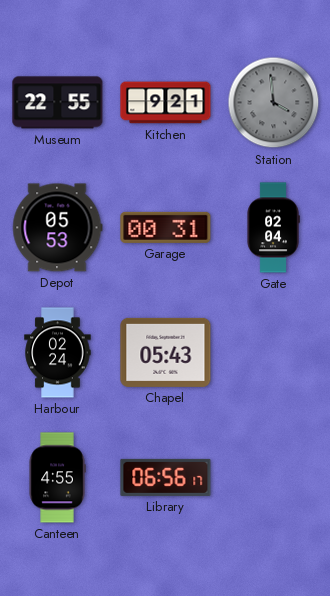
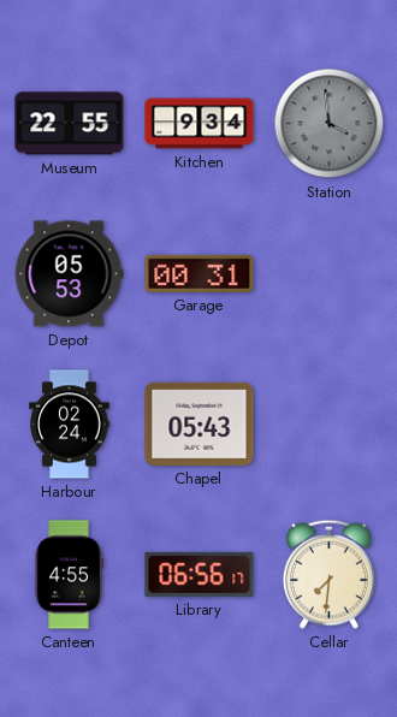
Kitchen: 9:21 -> 9:34 (200, 124)
Gate: 02:04 -> none (273, 228)
Cellar: none -> 7:31 (328, 574)
